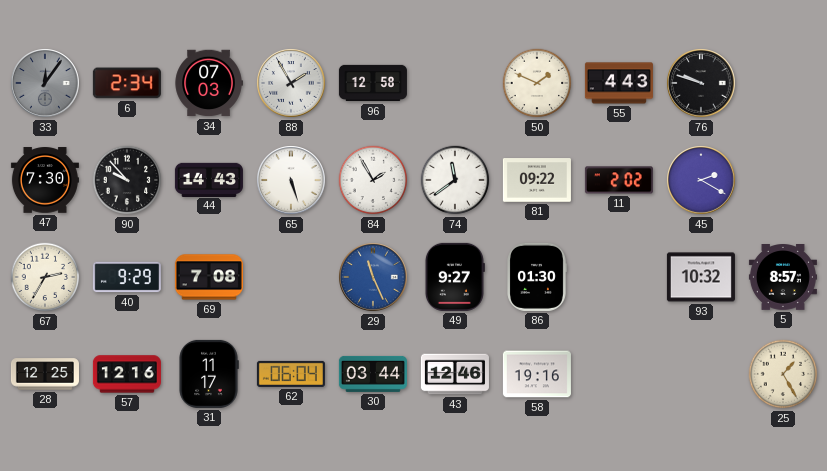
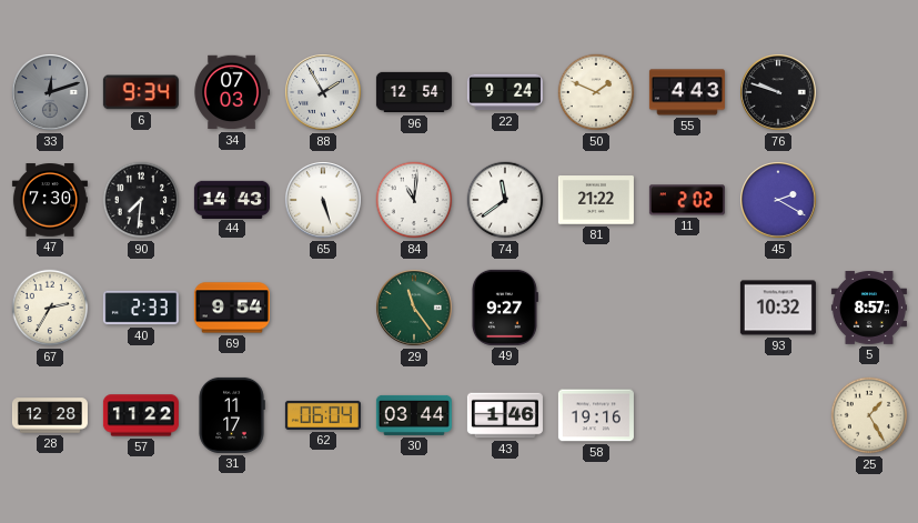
33: 12:06 -> 12:12 (50, 92)
6: 2:34 -> 9:34 (141, 92)
96: 12:58 -> 12:54 (414, 92)
22: none -> 9:24 (505, 92)
90: 9:53 -> 7:31 (141, 200)
84: 1:55 -> 11:01 (414, 200)
81: 09:22 -> 21:22 (596, 200)
40: 9:29 -> 2:33 (141, 308)
69: 7:08 -> 9:54 (232, 308)
29: 11:26 -> 11:24 (414, 308)
29 dial: blue -> green (414, 308)
86: 01:30 -> none (537, 277)
28: 12:25 -> 12:28 (50, 415)
57: 12:16 -> 11:22 (141, 415)
43: 12:46 -> 1:46 (505, 415)
